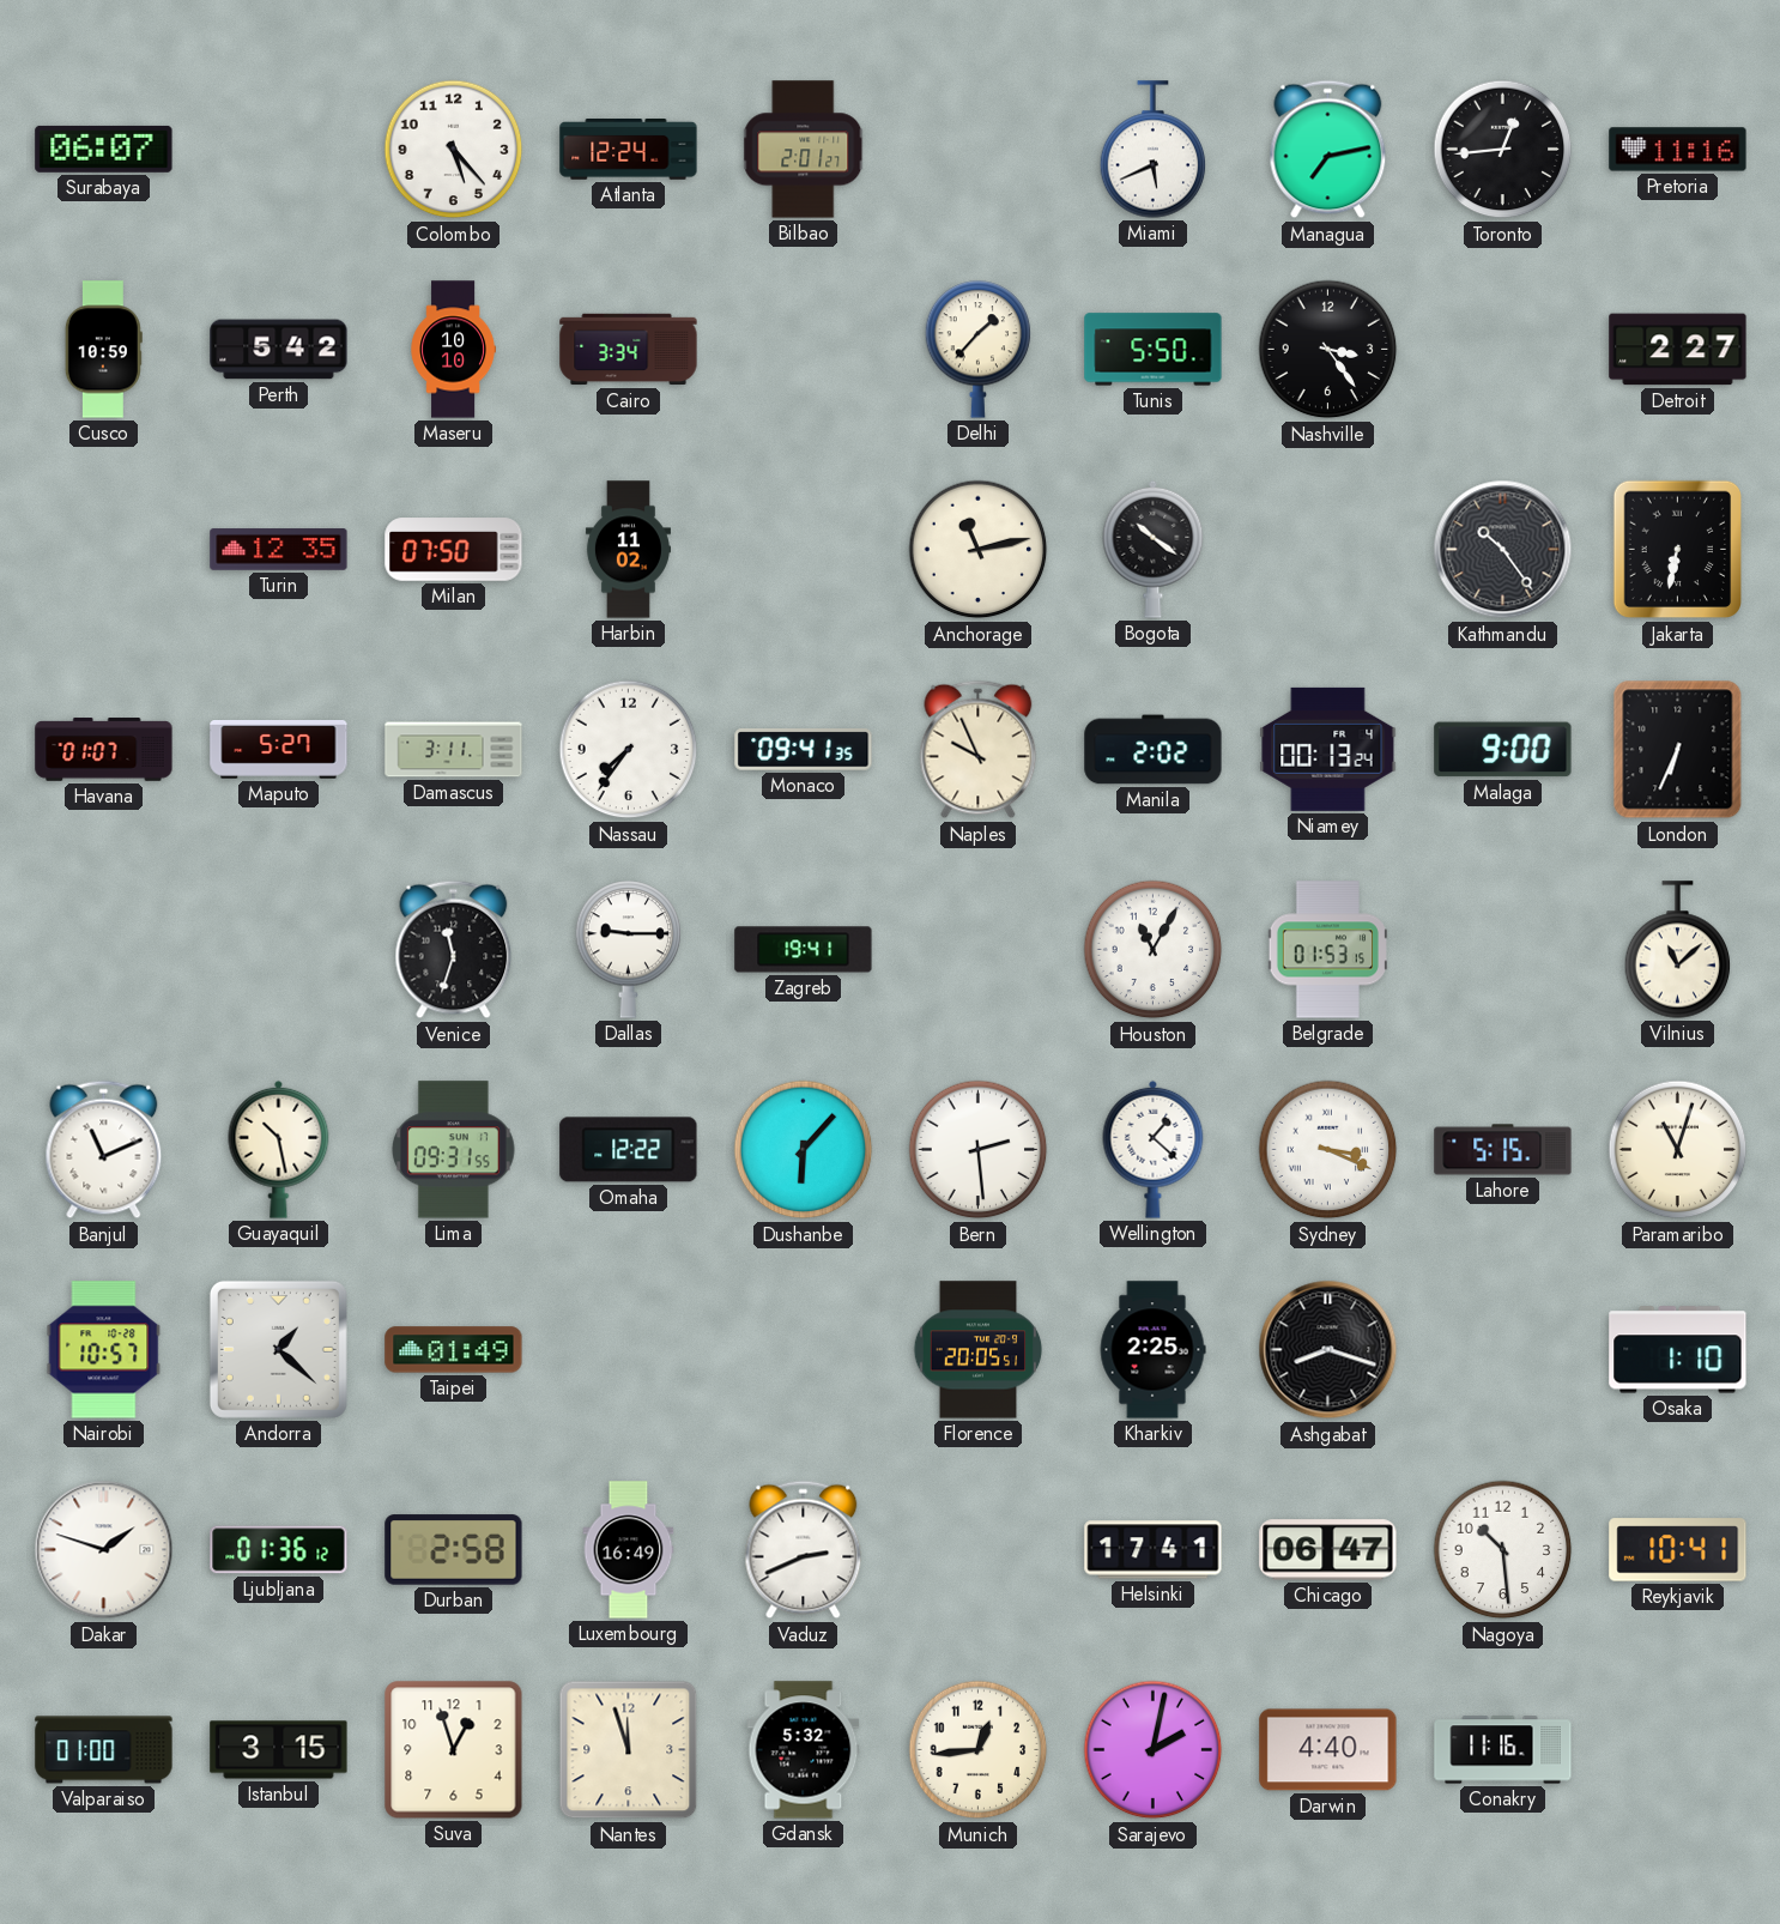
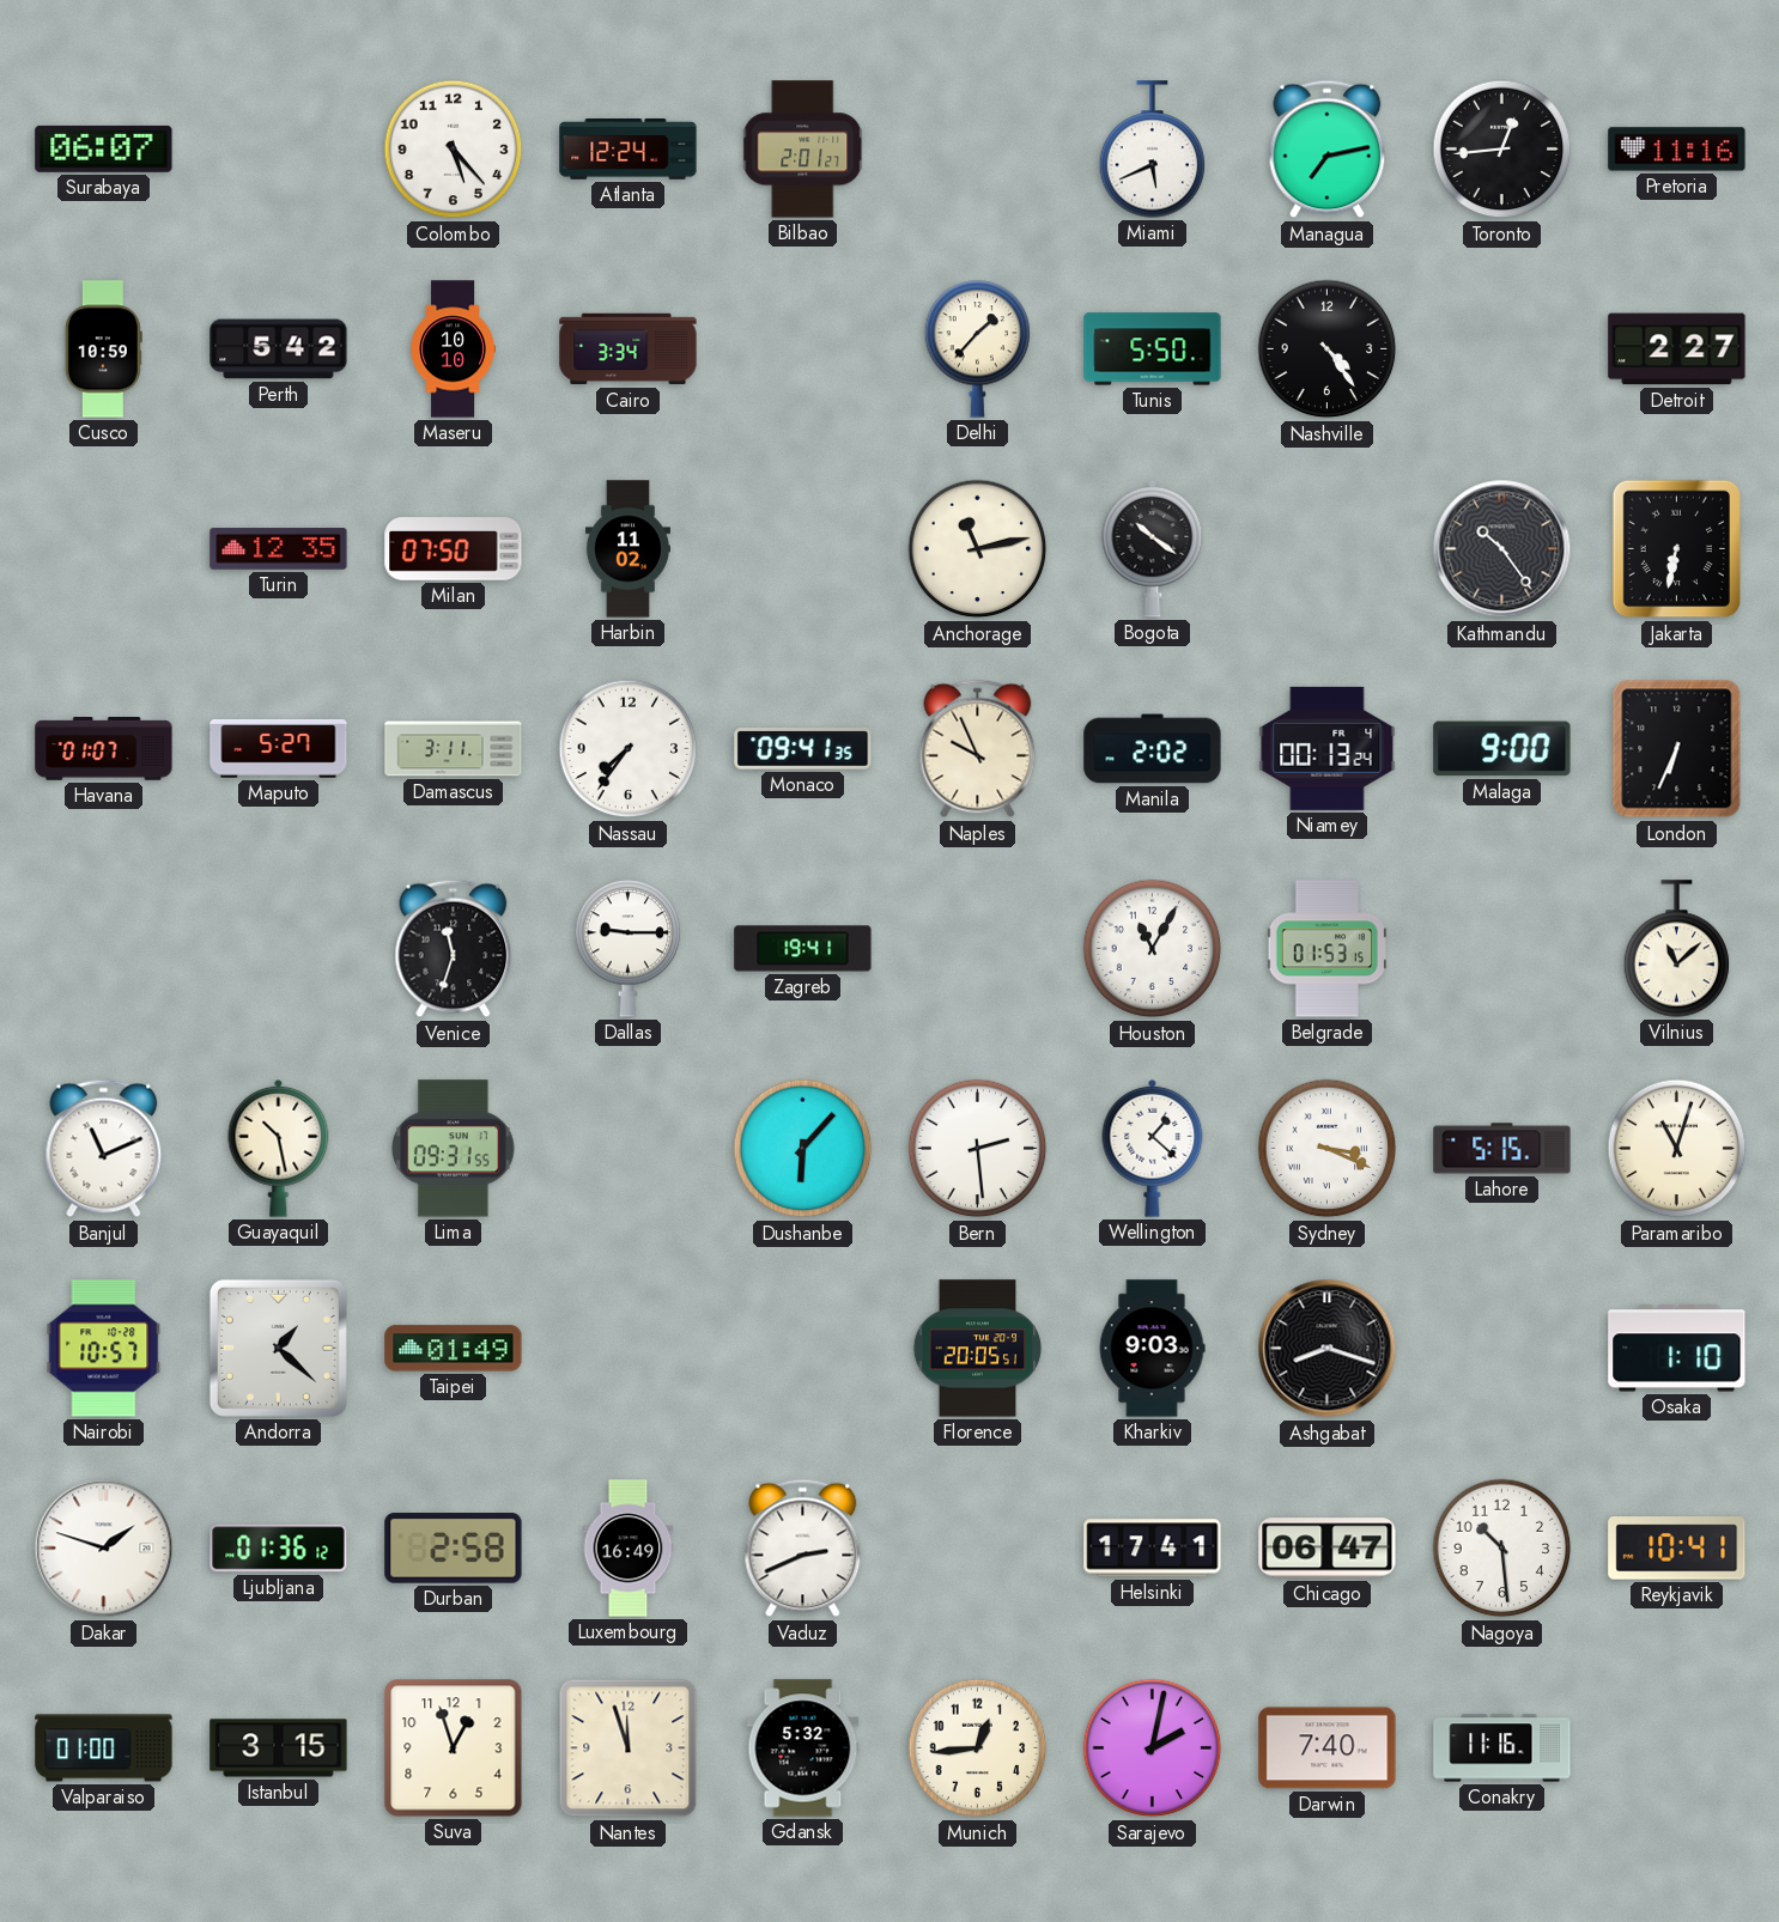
Nashville: 3:24 -> 4:24 (1328, 349)
Omaha: 12:22 -> none (629, 1150)
Kharkiv: 2:25 -> 9:03 (1152, 1349)
Darwin: 4:40 -> 7:40 (1328, 1748)
